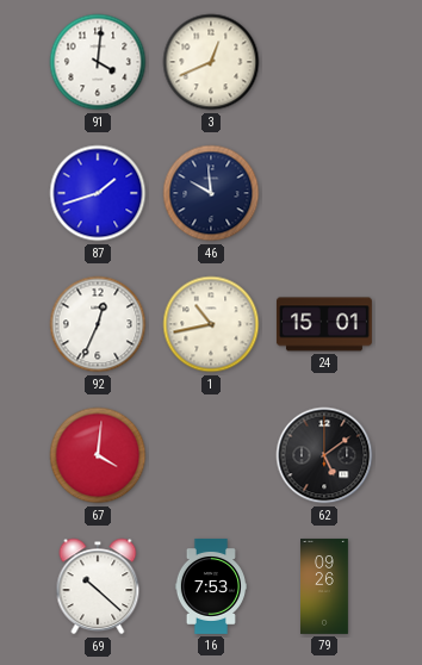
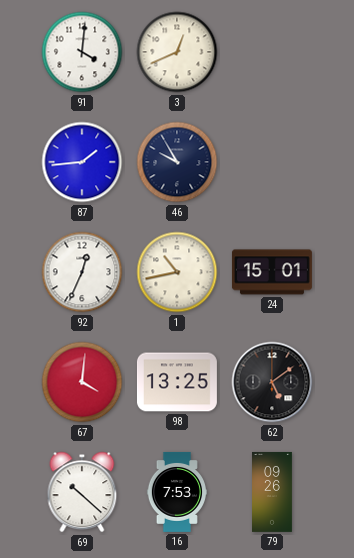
87: 1:42 -> 1:44 (82, 162)
46: 9:59 -> 9:55 (177, 162)
98: none -> 13:25 (177, 382)
